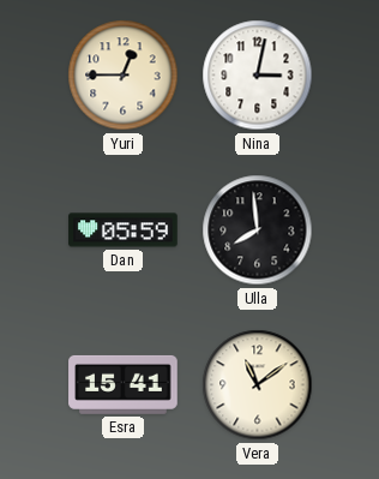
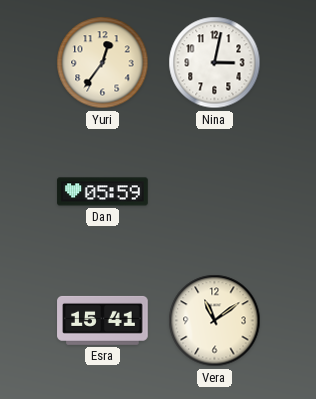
Yuri: 12:45 -> 12:36 (103, 63)
Ulla: 7:59 -> none (258, 230)
